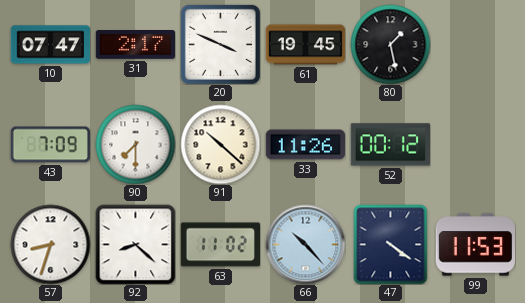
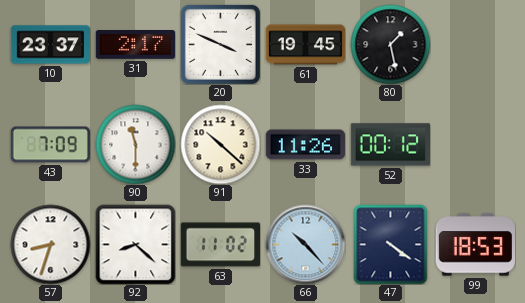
10: 07:47 -> 23:37 (50, 45)
90: 7:30 -> 11:30 (135, 144)
99: 11:53 -> 18:53 (475, 245)
